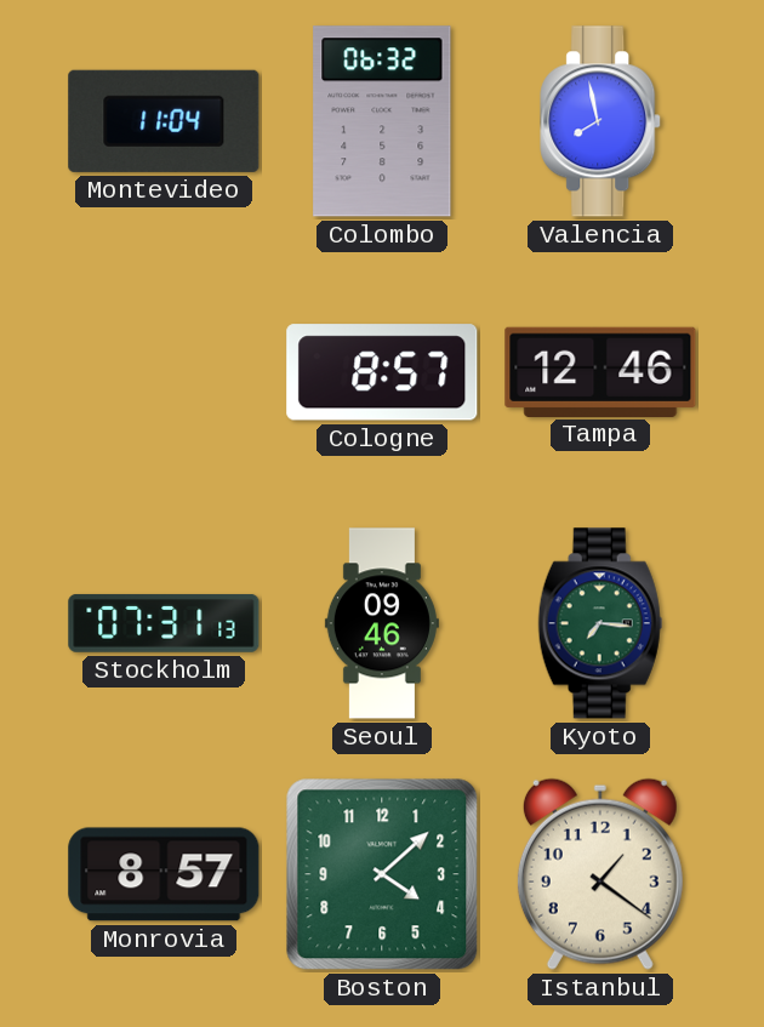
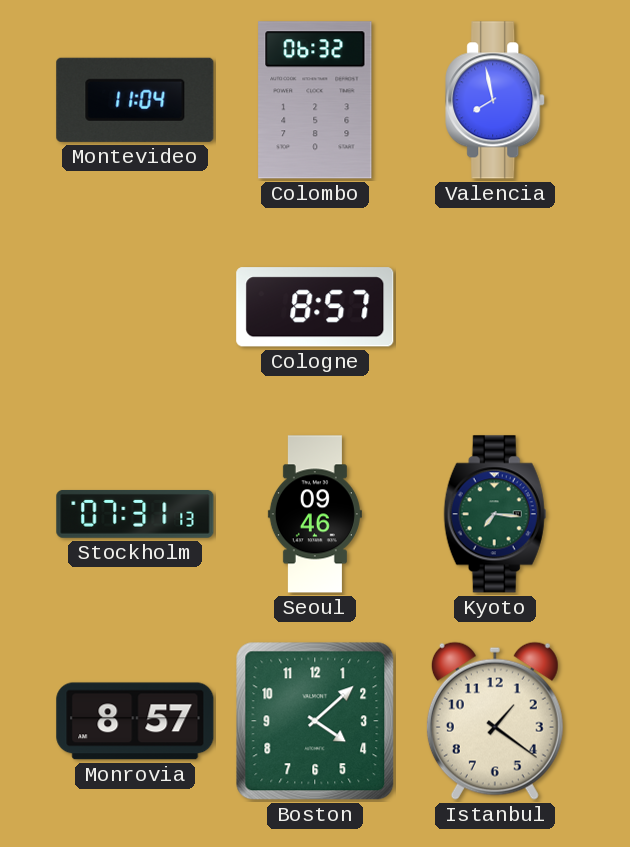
Tampa: 12:46 -> none (600, 371)
